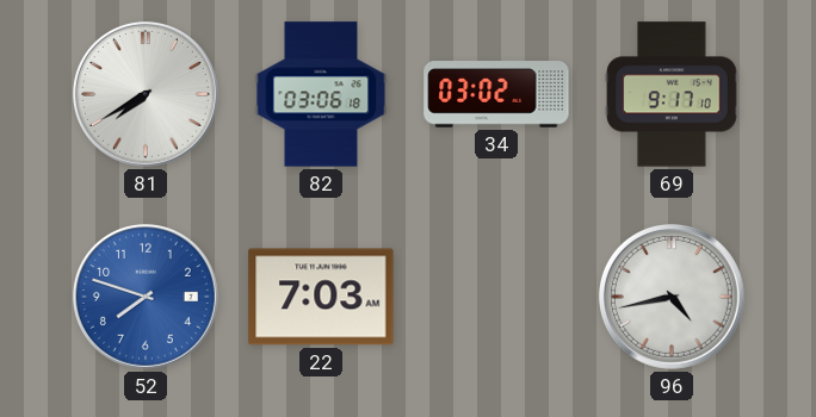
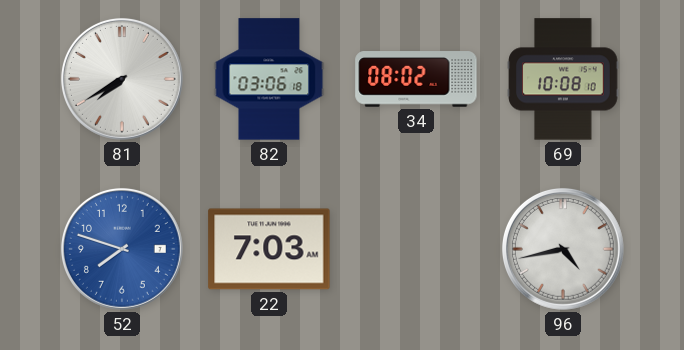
34: 03:02 -> 08:02 (416, 79)
69: 9:17 -> 10:08 (563, 79)
